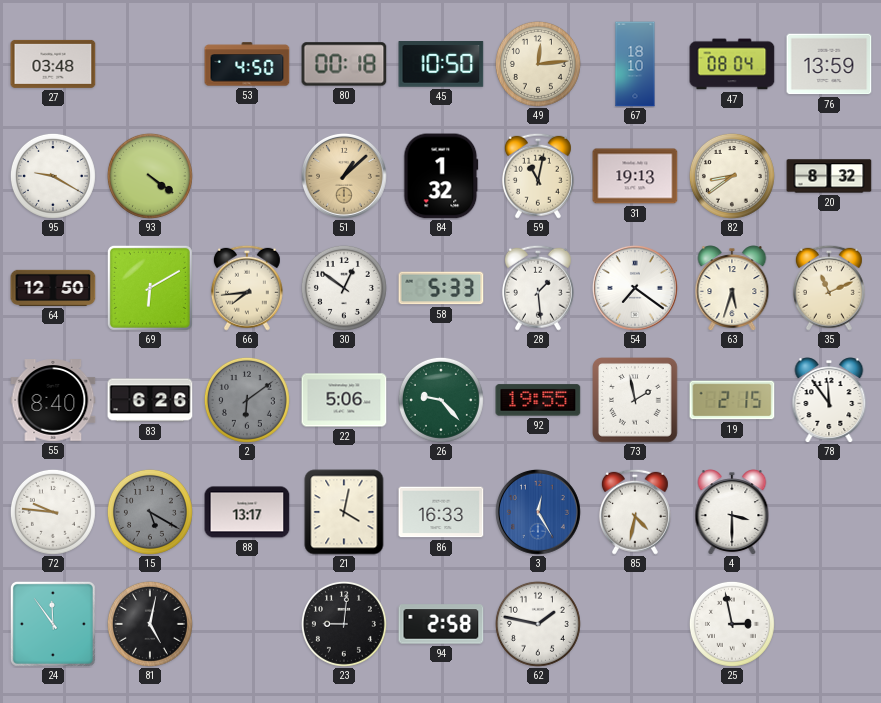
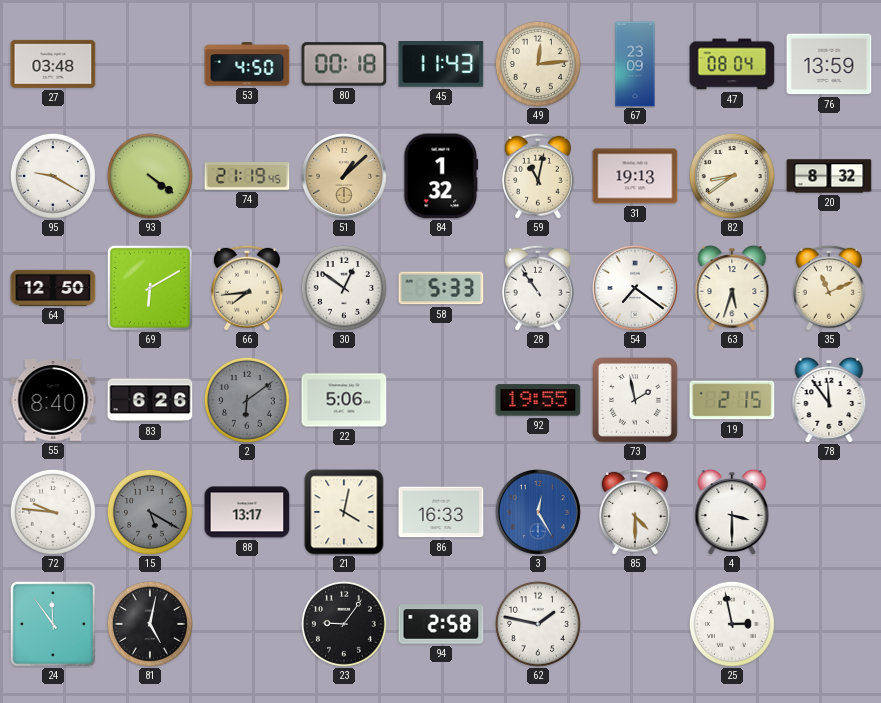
45: 10:50 -> 11:43 (441, 65)
67: 18:10 -> 23:09 (635, 64)
74: none -> 21:19 (247, 176)
28: 1:29 -> 10:54 (538, 288)
26: 9:23 -> none (441, 400)
85: 4:32 -> 4:30 (635, 512)
23: 9:01 -> 9:06 (344, 624)
